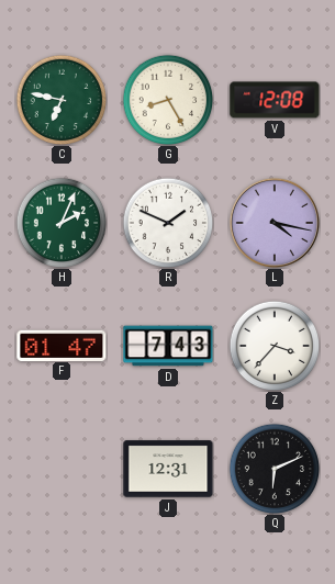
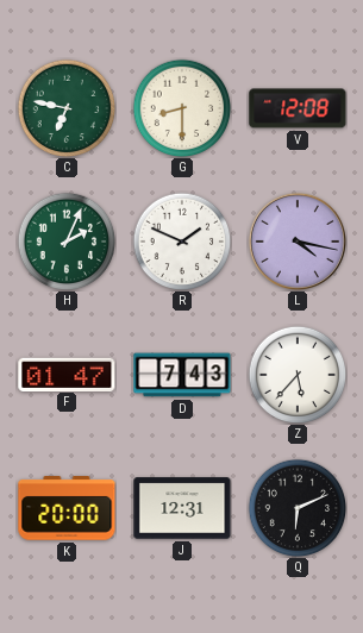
G: 8:25 -> 8:30 (182, 108)
Z: 3:37 -> 5:37 (298, 375)
K: none -> 20:00 (67, 508)
